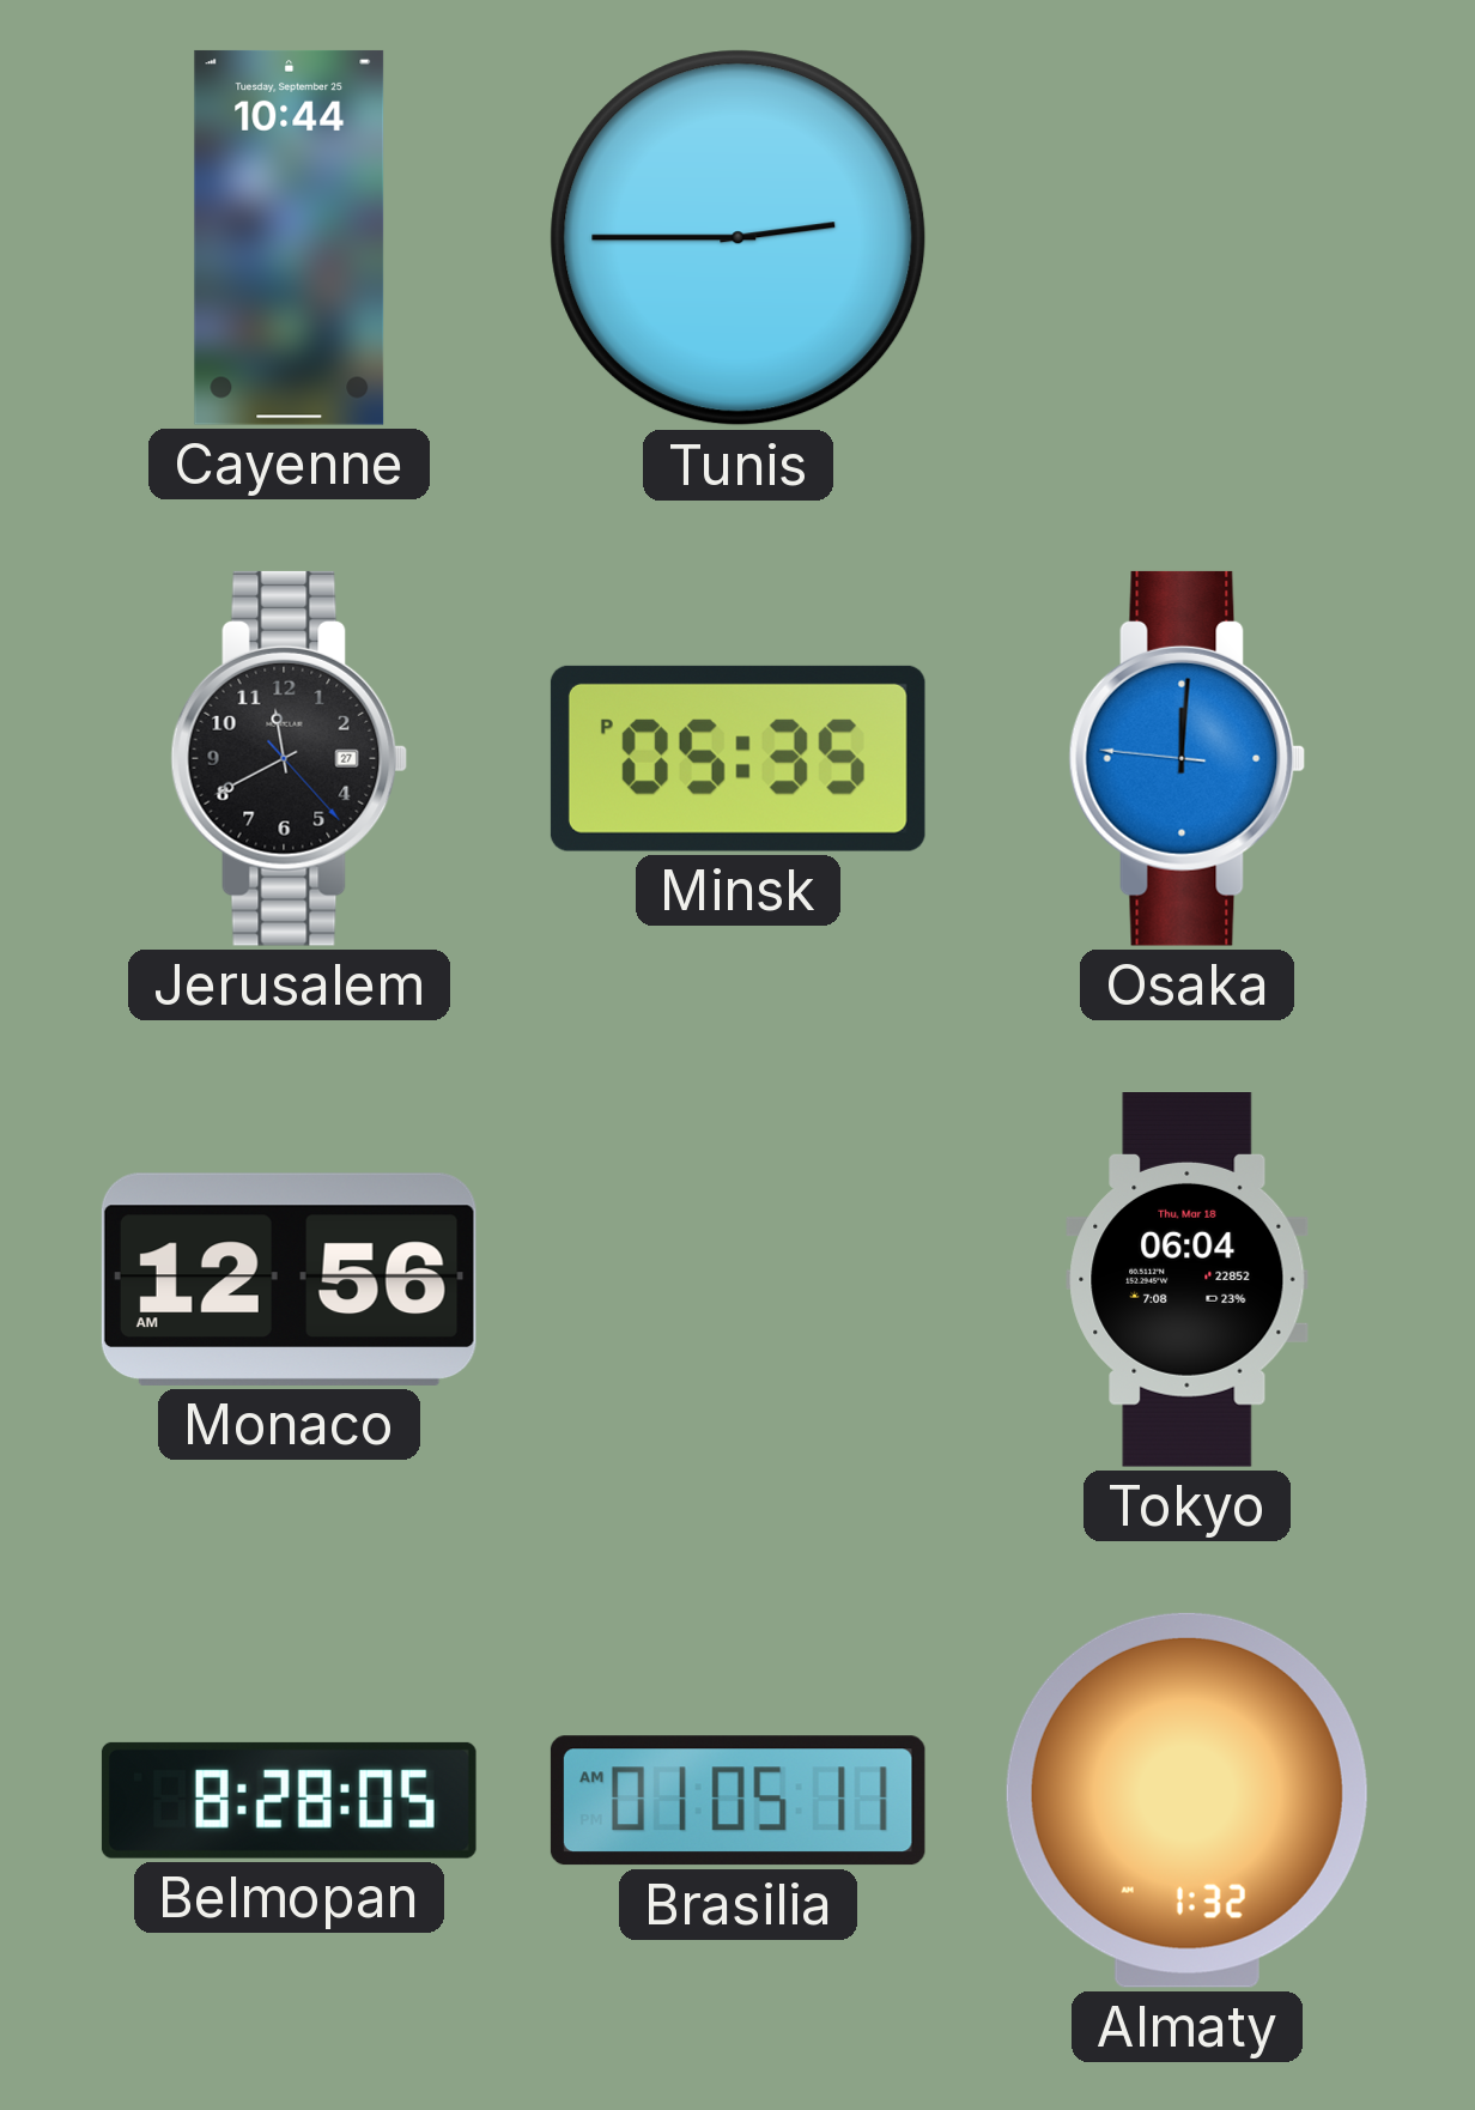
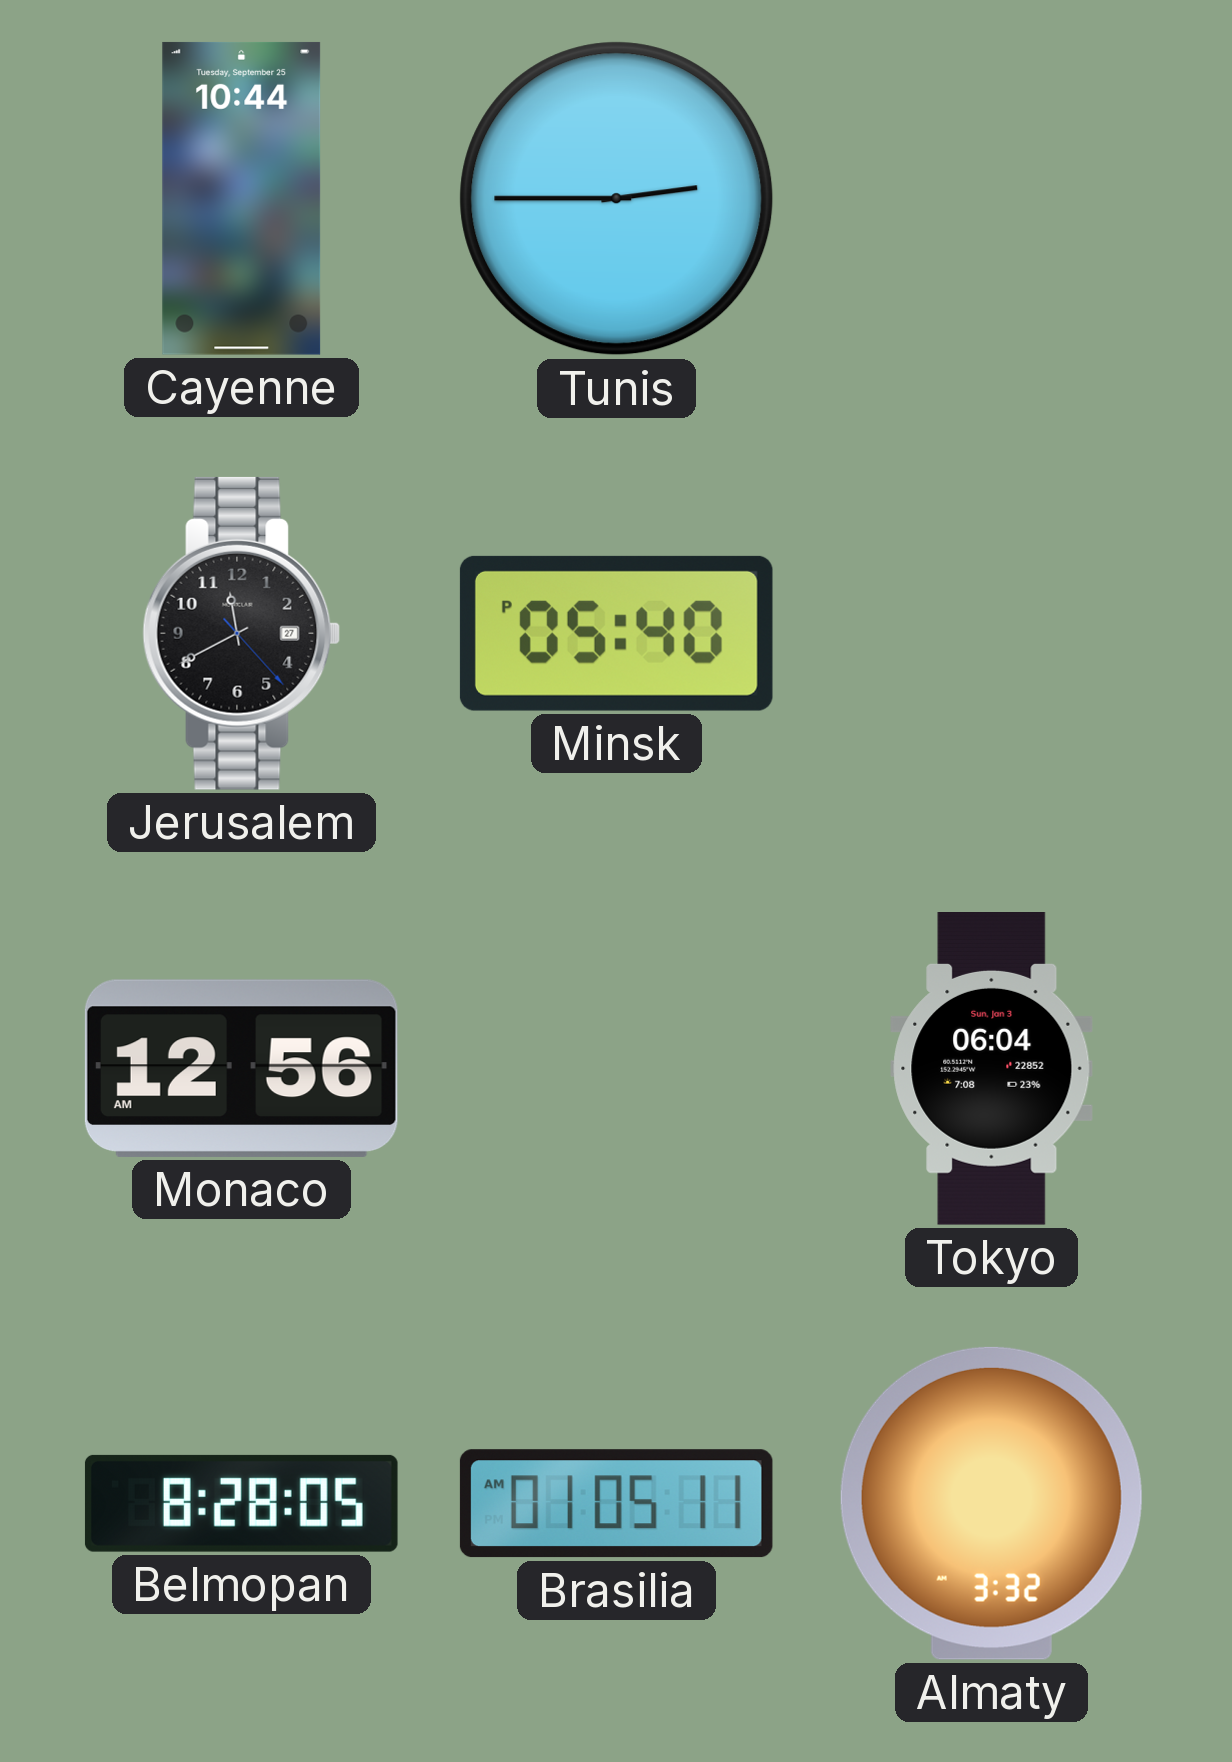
Minsk: 05:35 -> 05:40 (616, 633)
Osaka: 12:00 -> none (1188, 758)
Tokyo date: Thu, Mar 18 -> Sun, Jan 3 (992, 1069)
Almaty: 1:32 -> 3:32 (991, 1503)
